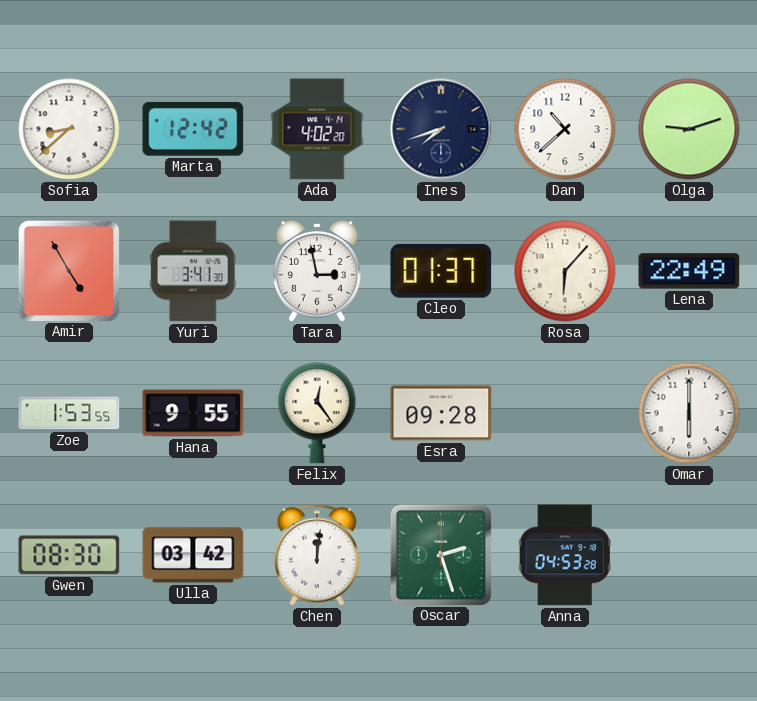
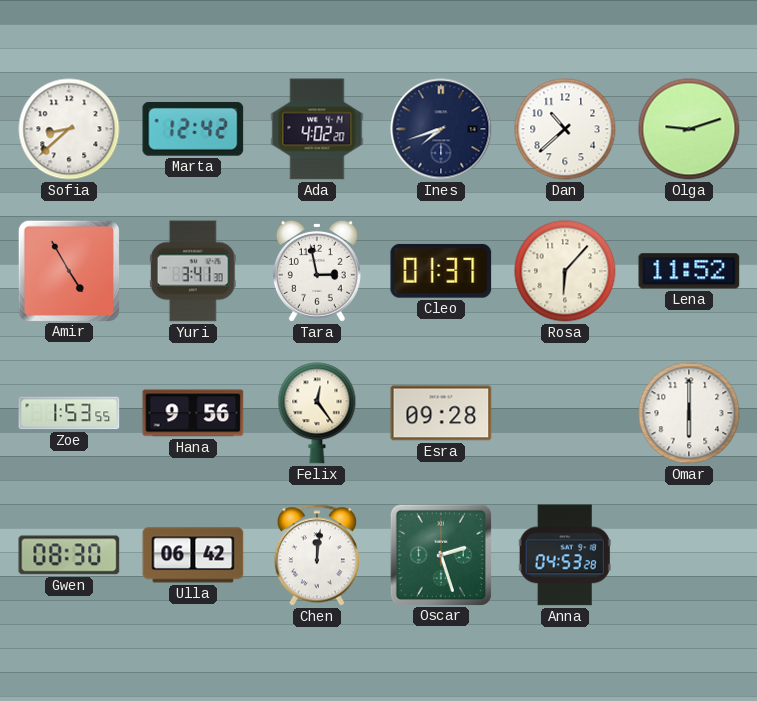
Lena: 22:49 -> 11:52 (689, 271)
Hana: 9:55 -> 9:56 (193, 413)
Ulla: 03:42 -> 06:42 (193, 555)
